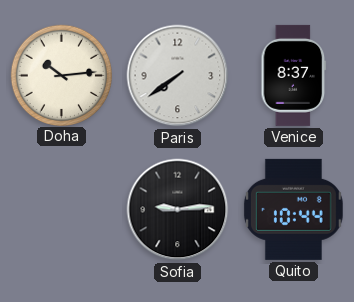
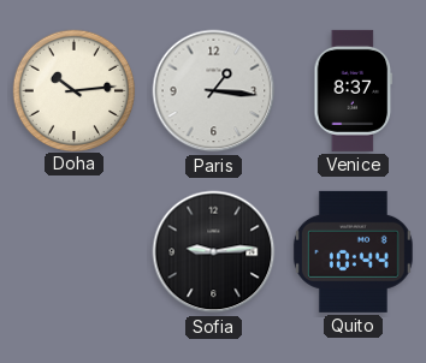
Paris: 7:39 -> 1:16 (214, 91)
